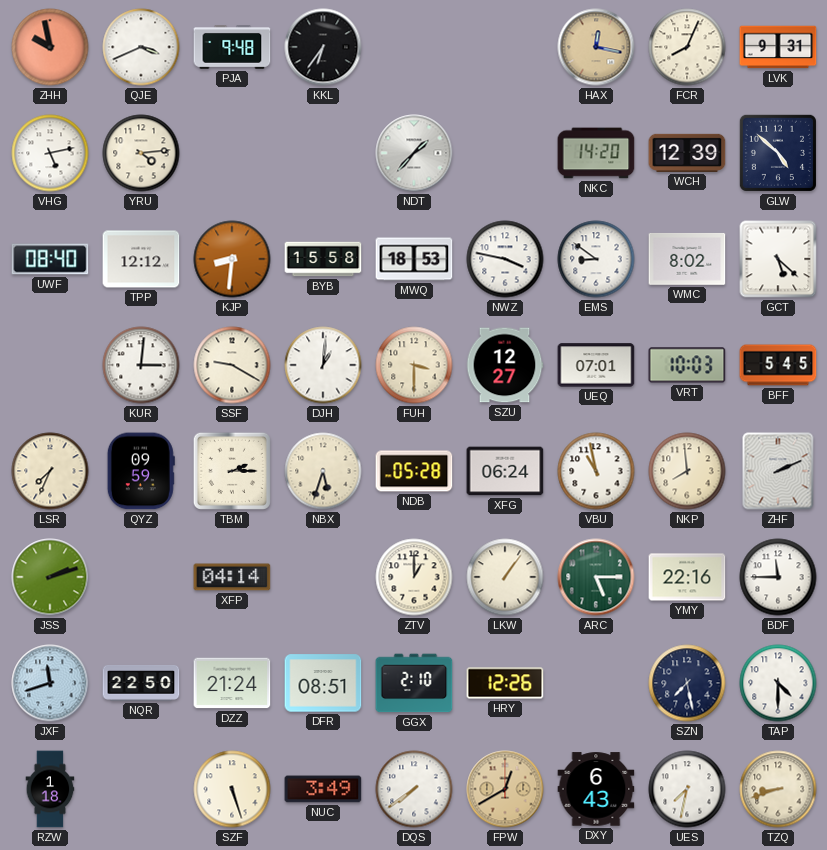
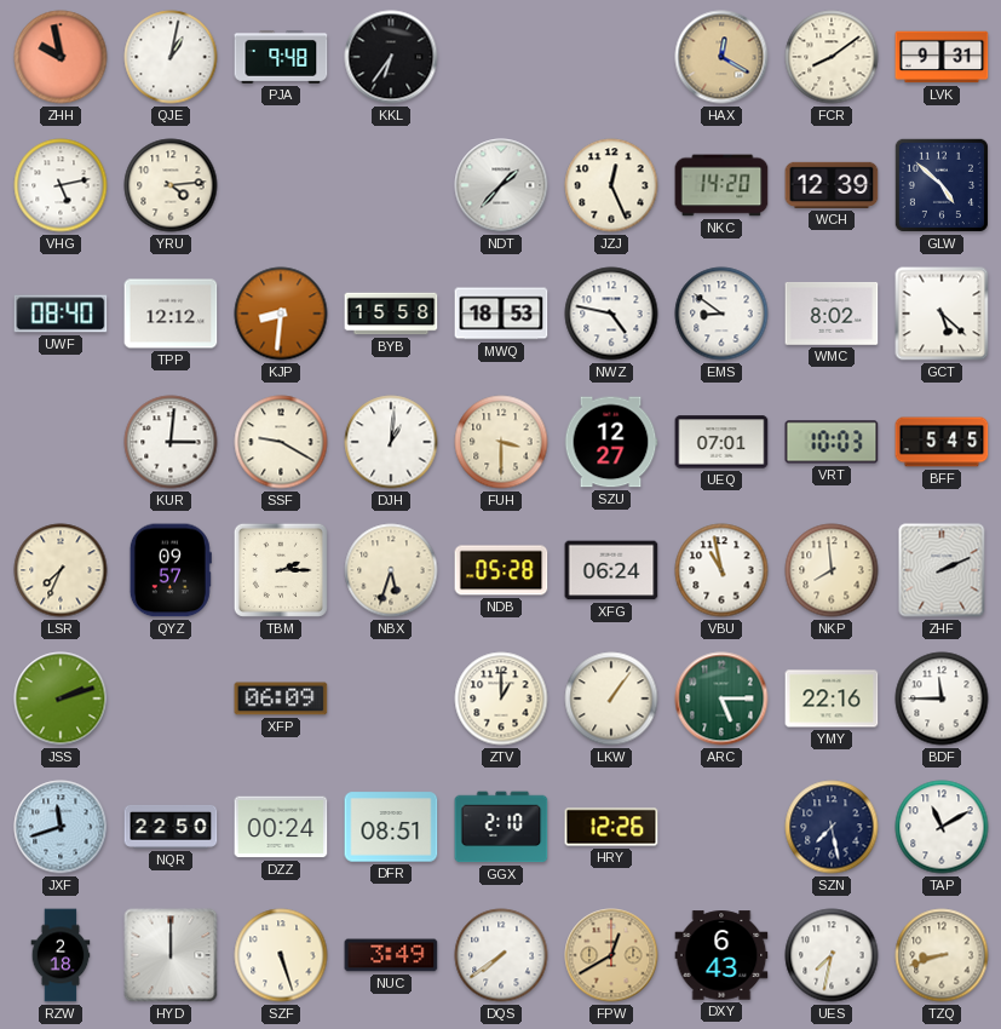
QJE: 3:41 -> 1:02 (171, 57)
HAX: 12:17 -> 12:20 (721, 57)
FCR: 8:04 -> 8:09 (832, 57)
JZJ: none -> 12:26 (611, 185)
NWZ: 3:47 -> 4:47 (611, 314)
QYZ: 09:59 -> 09:57 (171, 570)
XFP: 04:14 -> 06:09 (281, 699)
DZZ: 21:24 -> 00:24 (281, 827)
TAP: 4:30 -> 11:10 (942, 827)
RZW: 1:18 -> 2:18 (61, 955)
HYD: none -> 12:00 (171, 955)
